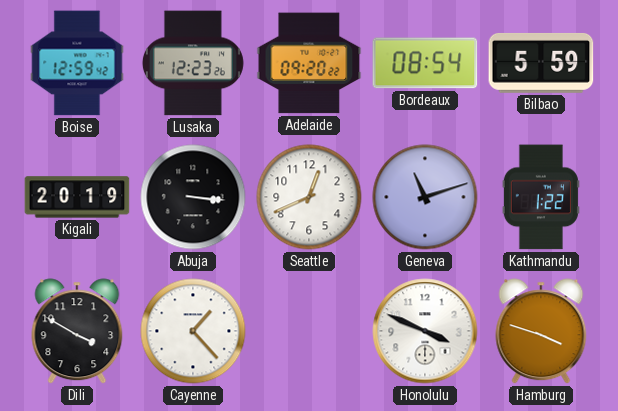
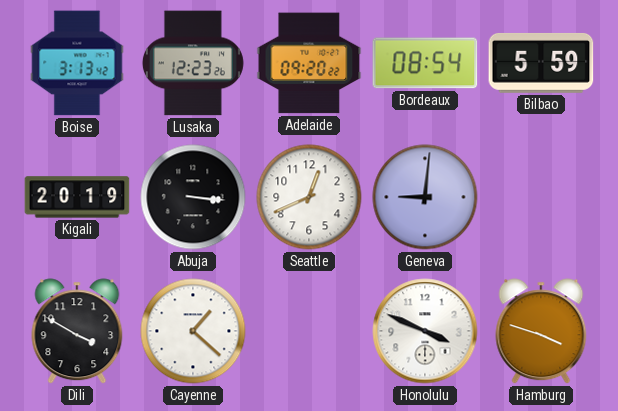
Boise: 12:59 -> 3:13 (77, 63)
Geneva: 11:12 -> 9:01 (425, 197)
Kathmandu: 1:22 -> none (541, 197)
Cayenne: 1:23 -> 1:22 (193, 331)
